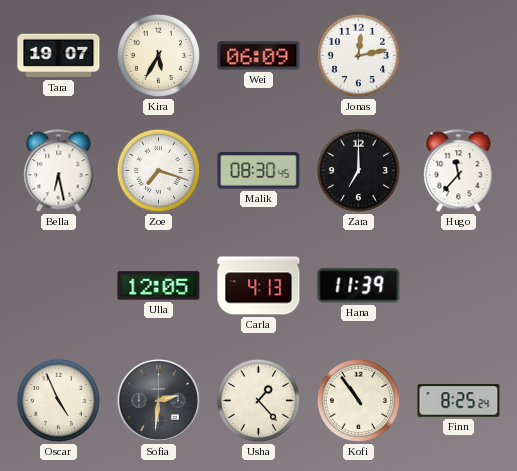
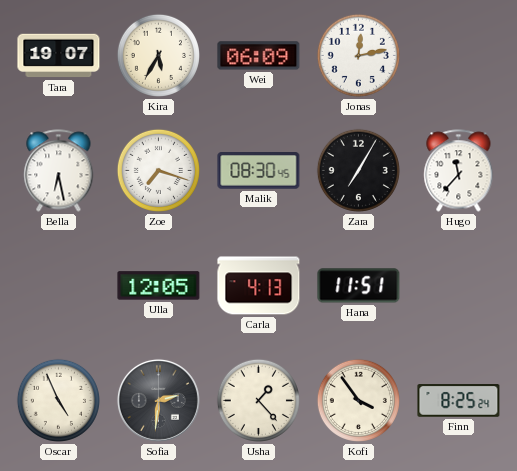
Zara: 7:00 -> 7:05 (358, 170)
Hana: 11:39 -> 11:51 (359, 286)
Kofi: 10:54 -> 3:54 (358, 400)
